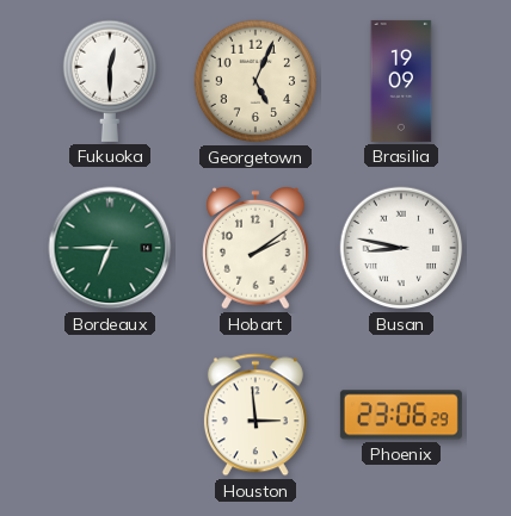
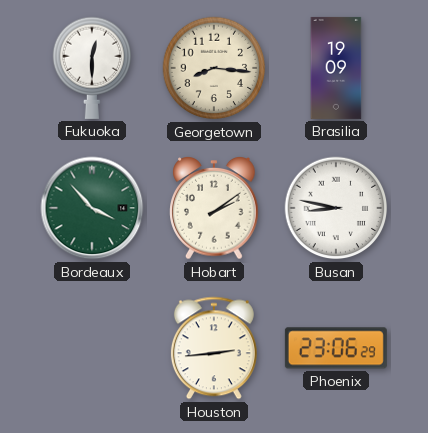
Georgetown: 5:04 -> 8:16 (214, 68)
Bordeaux: 6:45 -> 3:53 (92, 208)
Houston: 2:59 -> 2:44 (214, 348)
